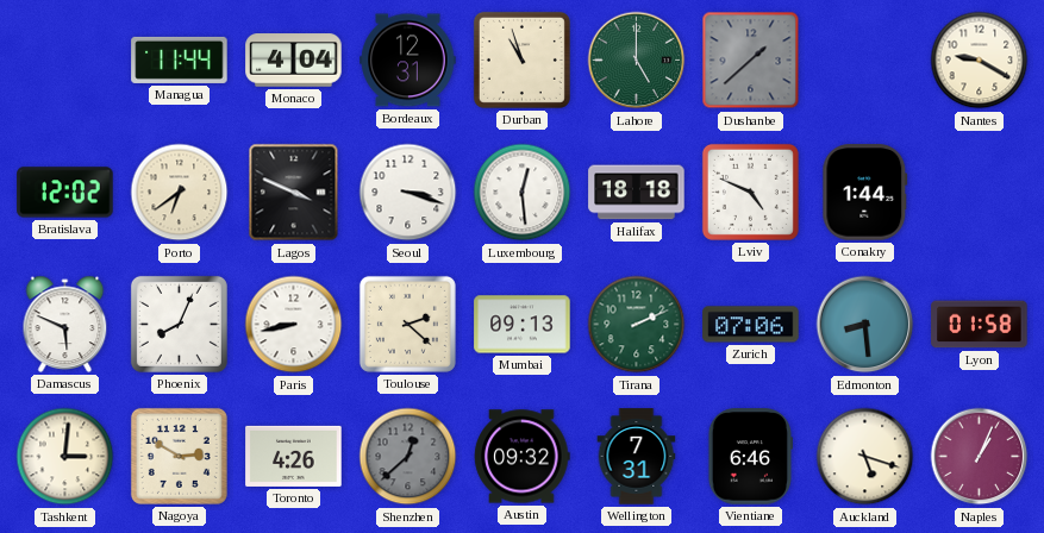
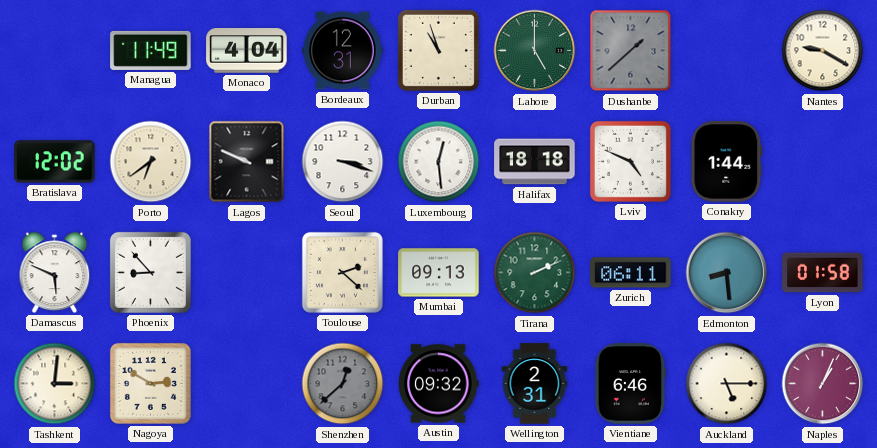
Managua: 11:44 -> 11:49 (151, 50)
Lagos: 3:49 -> 9:49 (247, 162)
Phoenix: 8:04 -> 8:53 (150, 272)
Paris: 8:43 -> none (294, 325)
Zurich: 07:06 -> 06:11 (631, 273)
Toronto: 4:26 -> none (294, 456)
Wellington: 7:31 -> 2:31 (535, 384)
Auckland: 5:18 -> 5:15 (727, 384)
